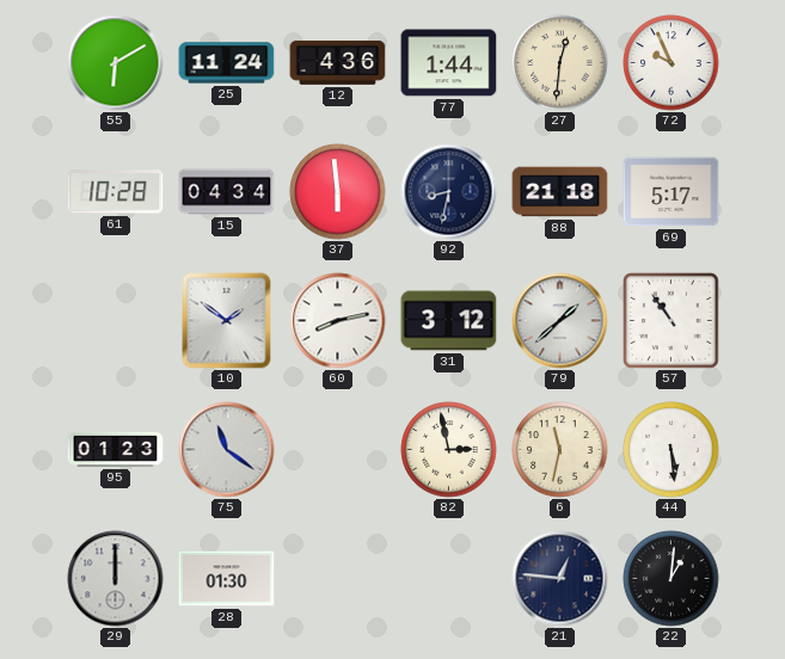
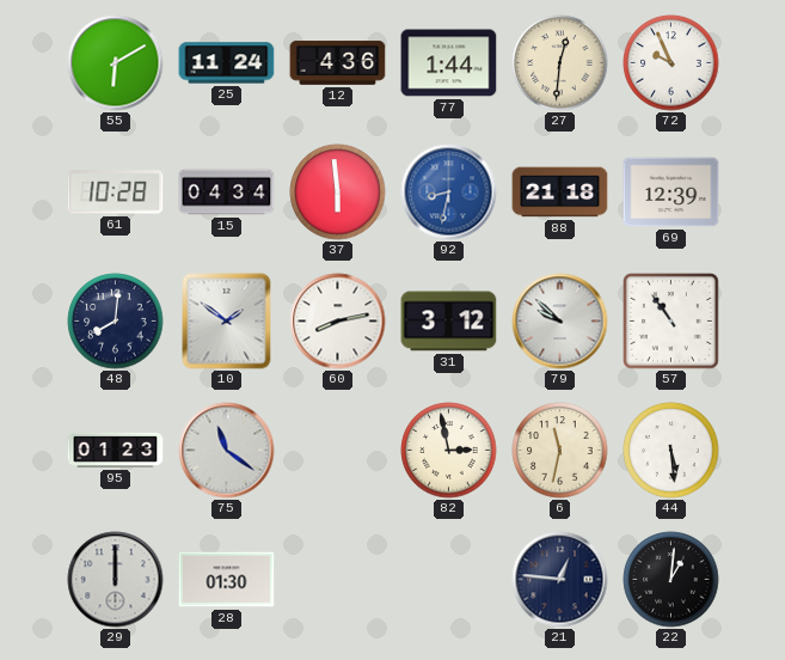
92 dial: navy -> blue (449, 192)
69: 5:17 -> 12:39 (671, 192)
48: none -> 8:01 (116, 322)
79: 1:38 -> 9:52 (560, 322)
